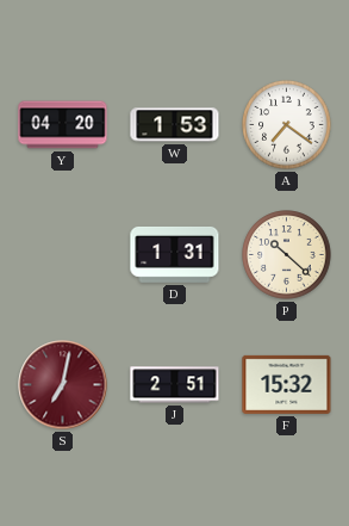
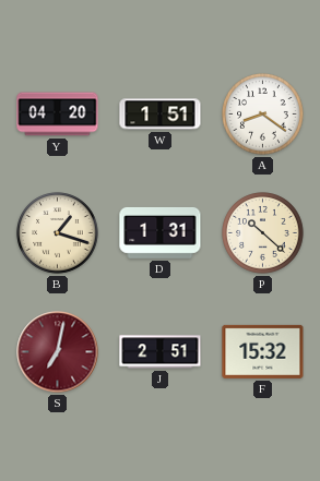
W: 1:53 -> 1:51 (161, 115)
A: 7:21 -> 8:21 (263, 115)
B: none -> 1:18 (58, 233)
